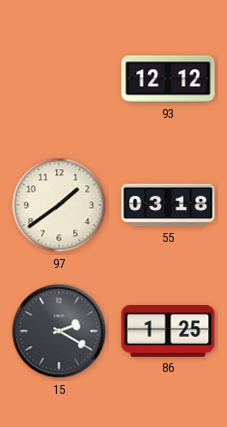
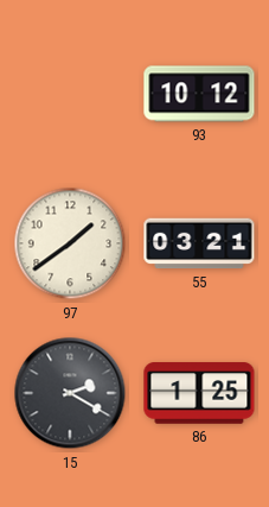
93: 12:12 -> 10:12 (199, 94)
55: 03:18 -> 03:21 (199, 243)
